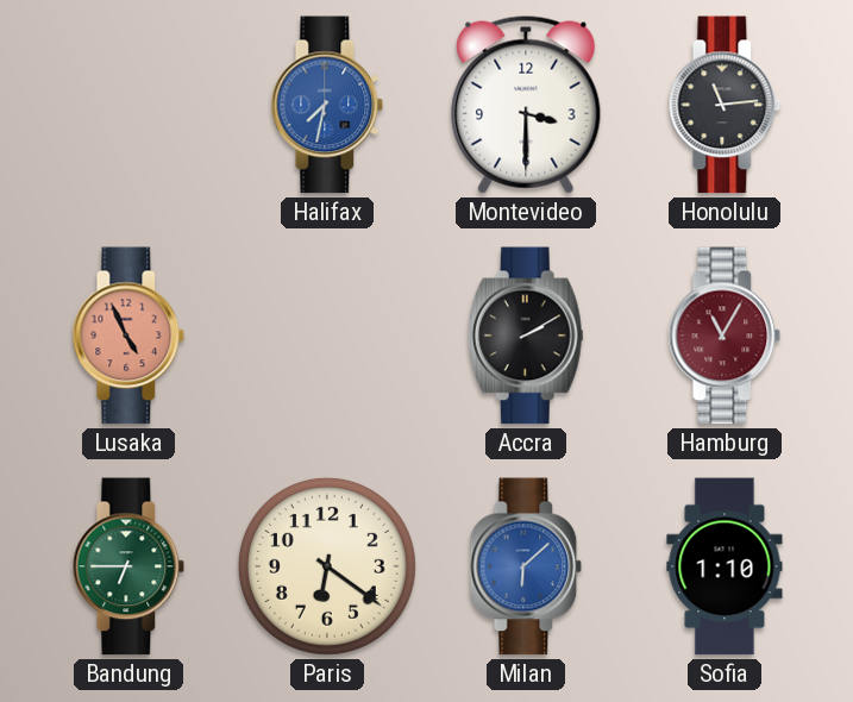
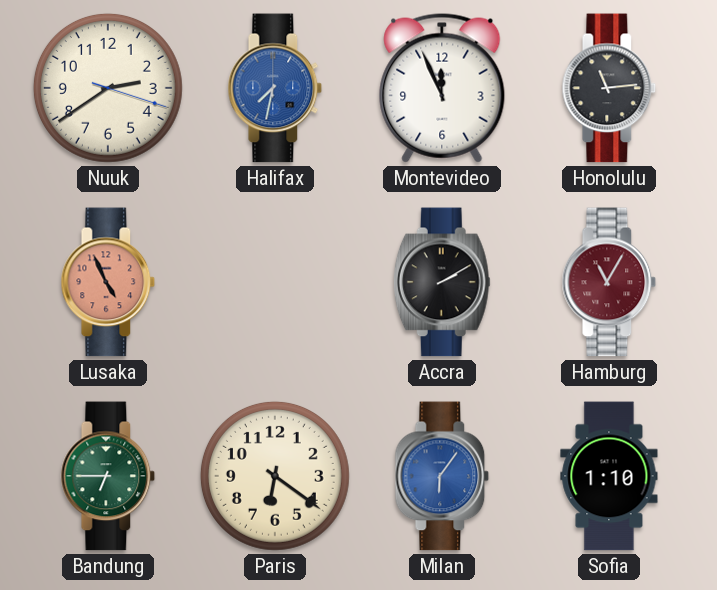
Nuuk: none -> 2:39 (108, 88)
Montevideo: 3:30 -> 11:56 (442, 88)
Milan: 6:08 -> 6:06 (442, 476)
